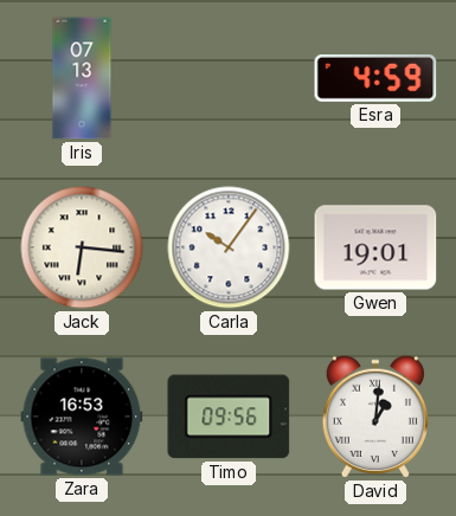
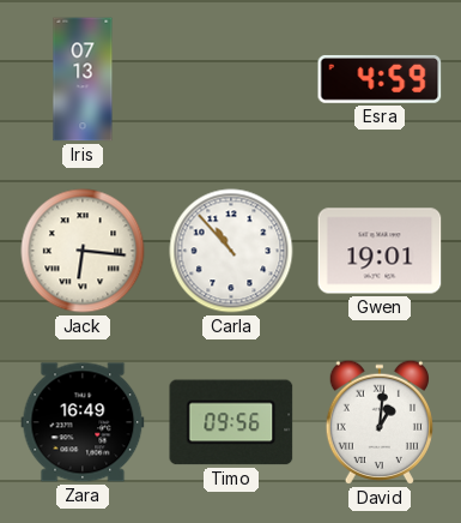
Carla: 10:06 -> 10:53 (231, 251)
Zara: 16:53 -> 16:49 (83, 422)
